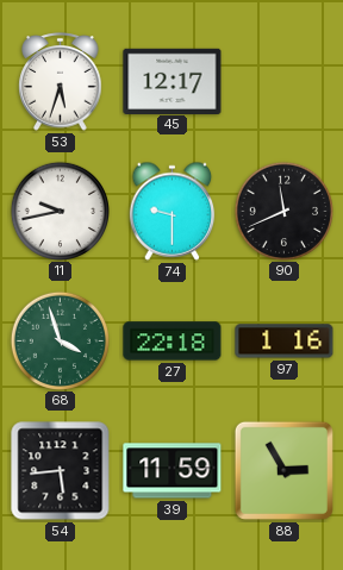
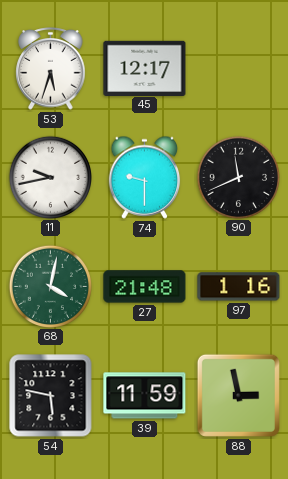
68: 3:57 -> 4:02 (50, 286)
27: 22:18 -> 21:48 (145, 287)
54: 5:44 -> 5:47 (51, 396)
88: 2:55 -> 2:58 (238, 395)
